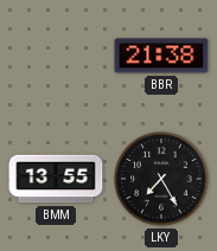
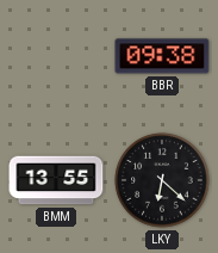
BBR: 21:38 -> 09:38 (162, 56)
LKY: 7:25 -> 6:22 (162, 180)
